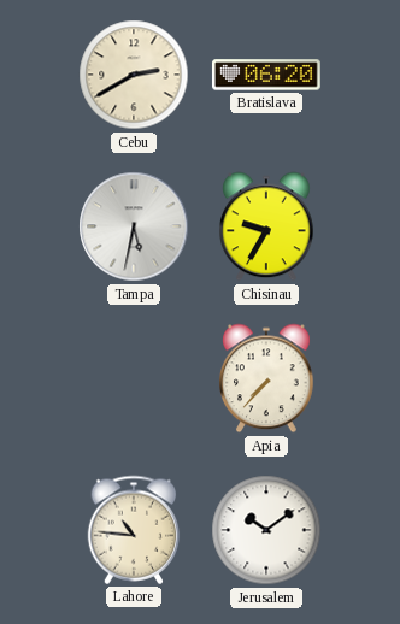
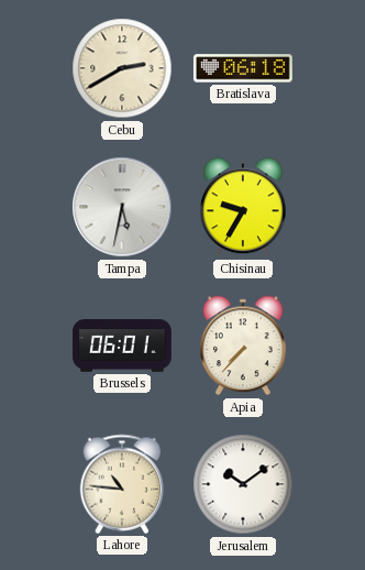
Bratislava: 06:20 -> 06:18 (243, 68)
Brussels: none -> 06:01 (123, 346)
